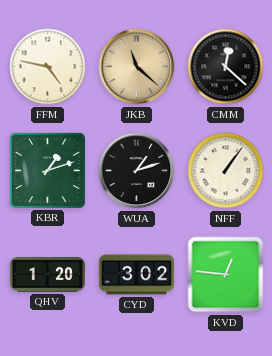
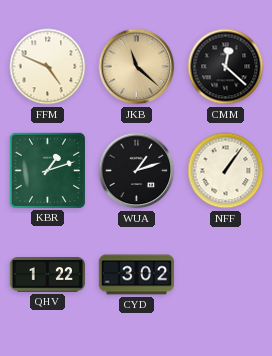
FFM: 4:47 -> 4:49 (48, 67)
QHV: 1:20 -> 1:22 (47, 275)
KVD: 12:46 -> none (226, 275)
